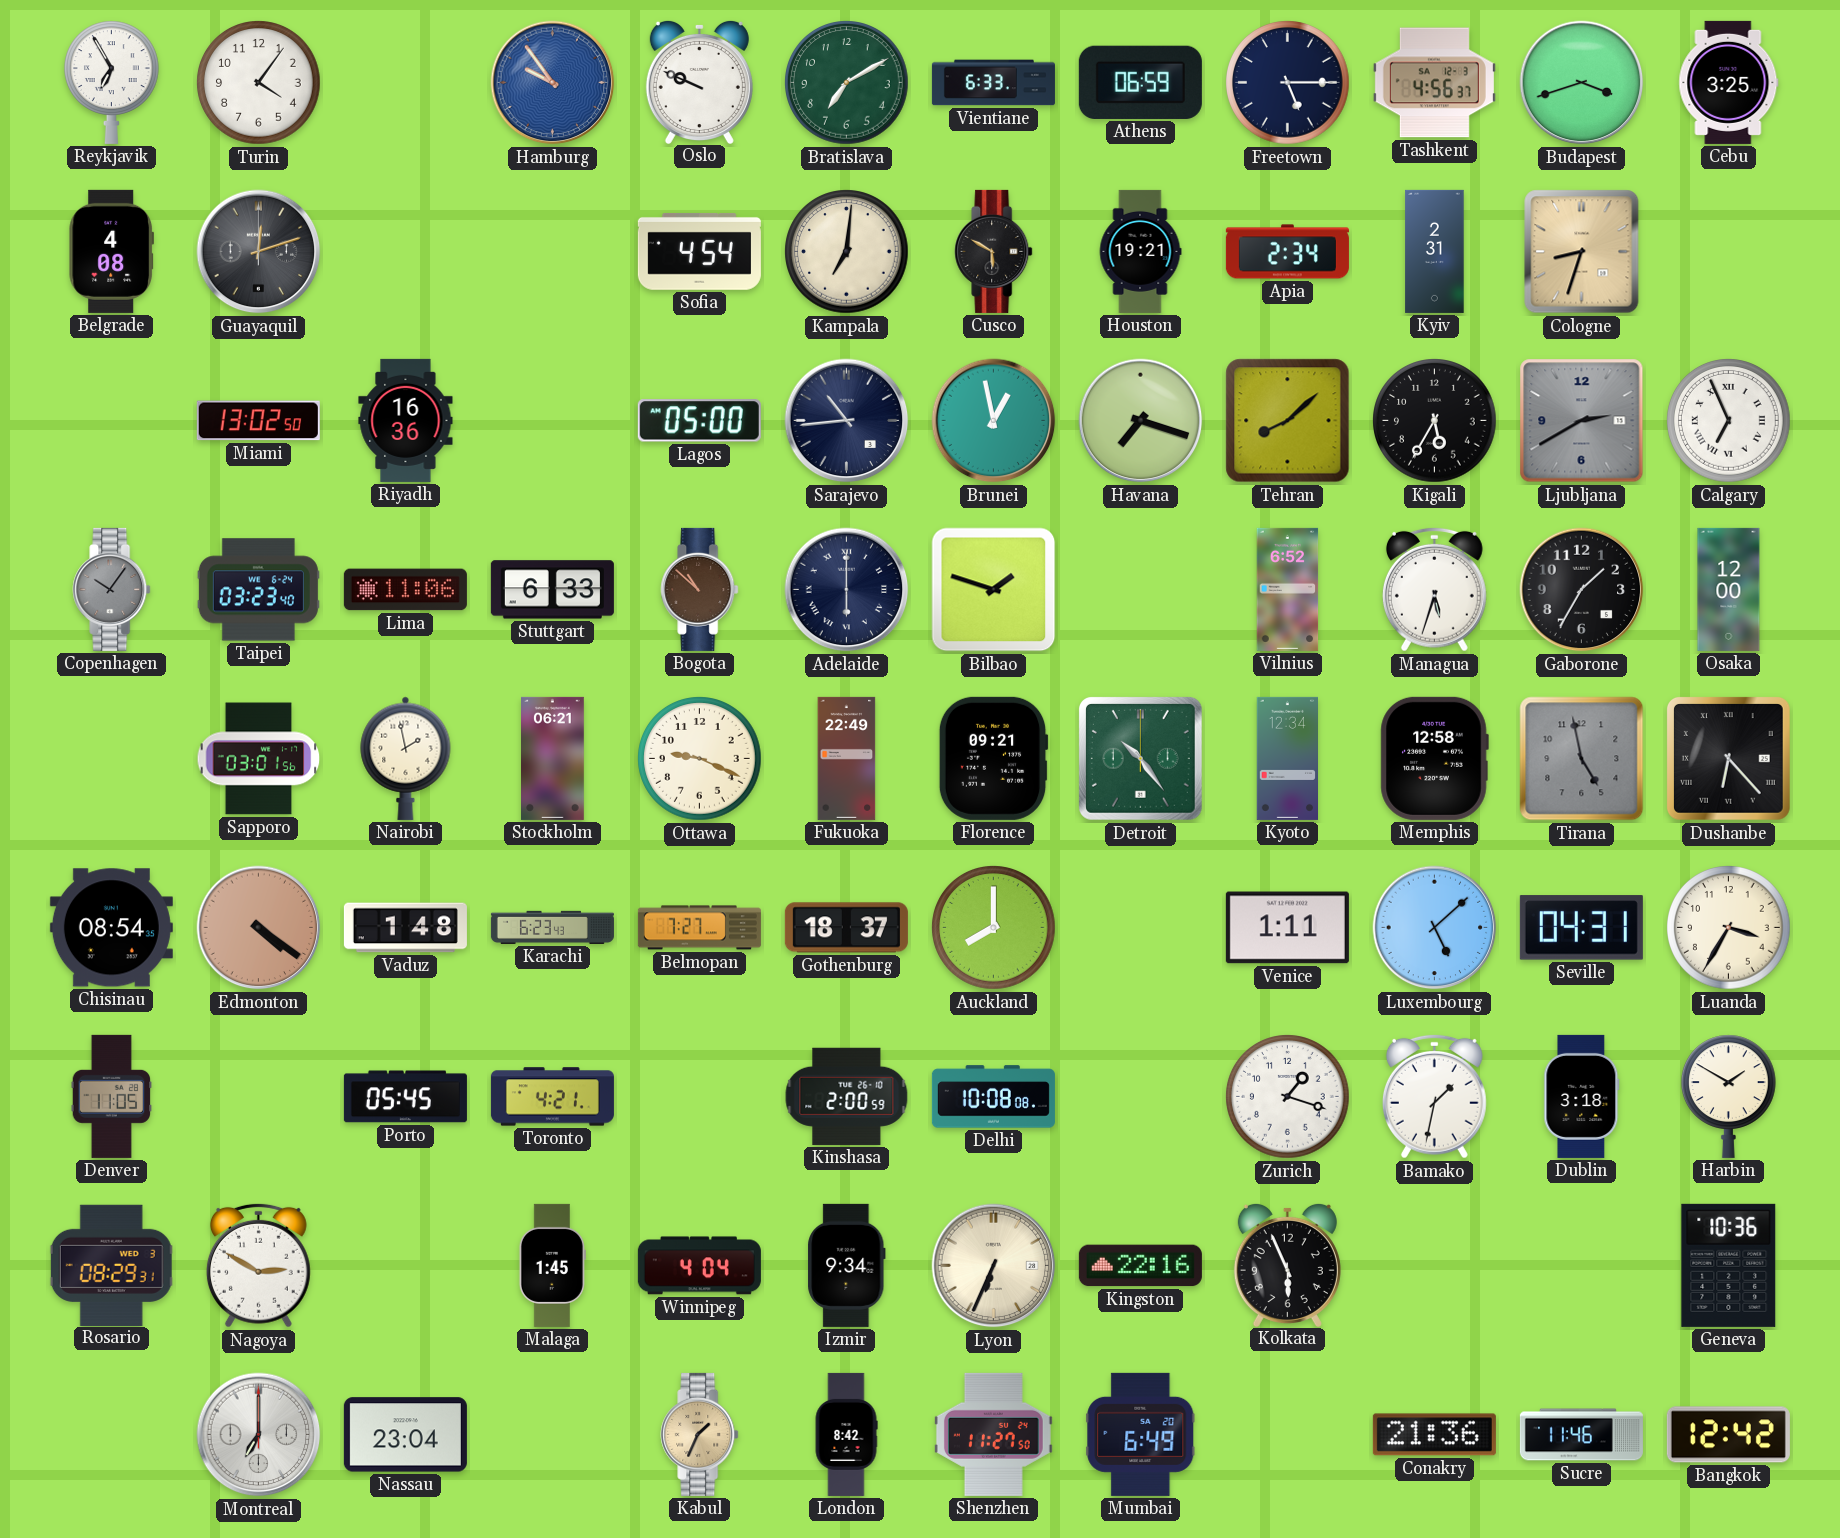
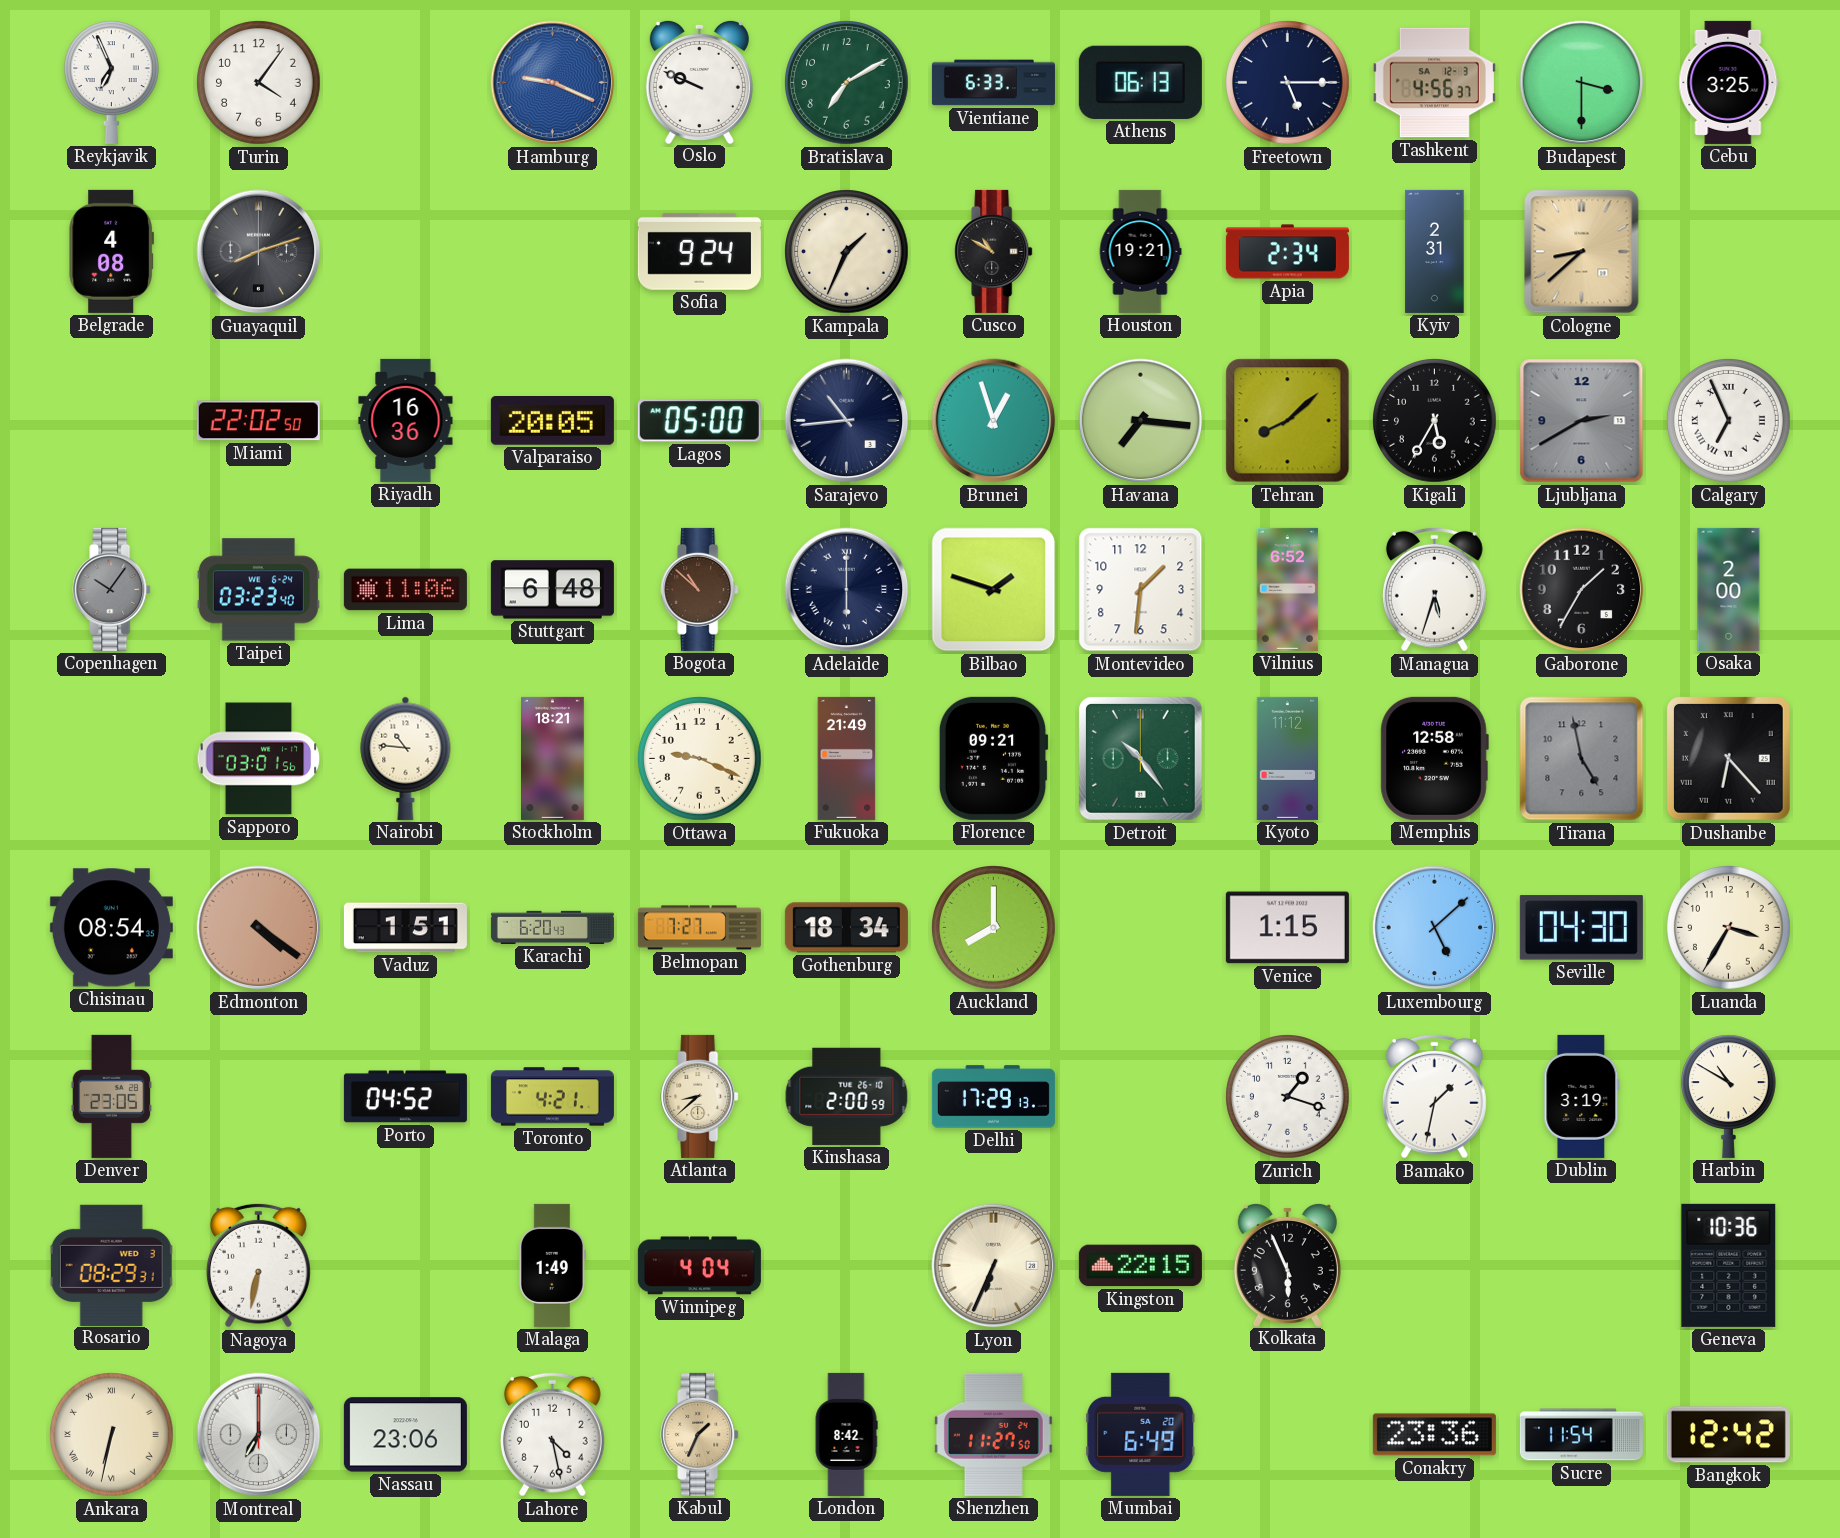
Reykjavik: 6:55 -> 6:56 (112, 82)
Hamburg: 9:54 -> 9:19 (553, 83)
Athens: 06:59 -> 06:13 (1140, 82)
Budapest: 3:42 -> 3:30 (1582, 83)
Guayaquil: 12:12 -> 8:12 (259, 252)
Sofia: 4:54 -> 9:24 (699, 251)
Kampala: 7:01 -> 1:34 (847, 252)
Cusco: 5:50 -> 10:50 (994, 251)
Cologne: 8:33 -> 8:38 (1582, 252)
Miami: 13:02 -> 22:02 (258, 421)
Valparaiso: none -> 20:05 (552, 421)
Brunei: 12:58 -> 12:57 (994, 421)
Havana: 7:18 -> 7:16 (1141, 421)
Stuttgart: 6:33 -> 6:48 (552, 590)
Montevideo: none -> 1:31 (1141, 590)
Osaka: 12:00 -> 2:00 (1729, 589)
Nairobi: 1:58 -> 10:46 (406, 758)
Stockholm: 06:21 -> 18:21 (553, 758)
Fukuoka: 22:49 -> 21:49 (847, 758)
Kyoto: 12:34 -> 11:12 (1287, 758)
Vaduz: 1:48 -> 1:51 (405, 928)
Karachi: 6:23 -> 6:20 (552, 927)
Gothenburg: 18:37 -> 18:34 (846, 928)
Venice: 1:11 -> 1:15 (1287, 928)
Seville: 04:31 -> 04:30 (1581, 928)
Denver: 11:05 -> 23:05 (112, 1096)
Porto: 05:45 -> 04:52 (405, 1097)
Atlanta: none -> 8:38 (700, 1096)
Delhi: 10:08 -> 17:29 (993, 1097)
Dublin: 3:18 -> 3:19 (1582, 1096)
Harbin: 1:50 -> 10:50 (1729, 1096)
Nagoya: 2:50 -> 6:32 (258, 1265)
Malaga: 1:45 -> 1:49 (552, 1265)
Izmir: 9:34 -> none (847, 1265)
Kingston: 22:16 -> 22:15 (1140, 1266)
Ankara: none -> 6:32 (112, 1435)
Nassau: 23:04 -> 23:06 (405, 1435)
Lahore: none -> 4:28 (552, 1434)
Conakry: 21:36 -> 23:36 (1434, 1435)
Sucre: 11:46 -> 11:54 (1581, 1435)
